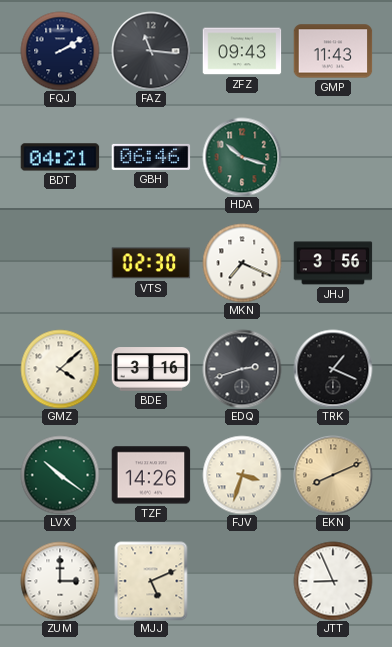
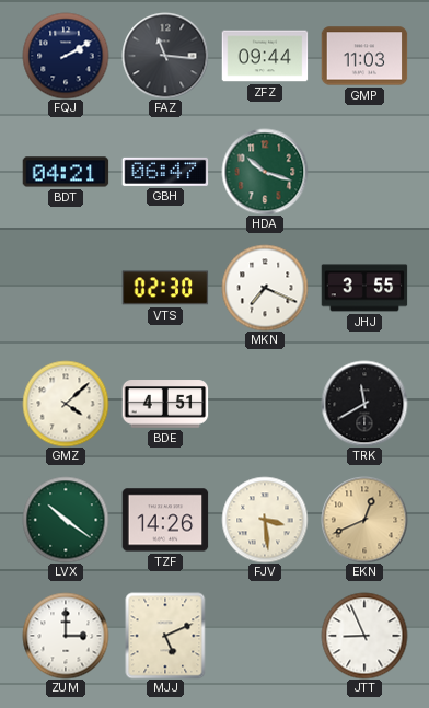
ZFZ: 09:43 -> 09:44 (265, 56)
GMP: 11:43 -> 11:03 (364, 56)
GBH: 06:46 -> 06:47 (165, 172)
JHJ: 3:56 -> 3:55 (364, 288)
BDE: 3:16 -> 4:51 (165, 404)
EDQ: 2:42 -> none (242, 369)
TRK: 1:19 -> 11:40 (364, 404)
FJV: 3:33 -> 3:29 (265, 520)
EKN: 8:11 -> 12:41 (364, 520)
